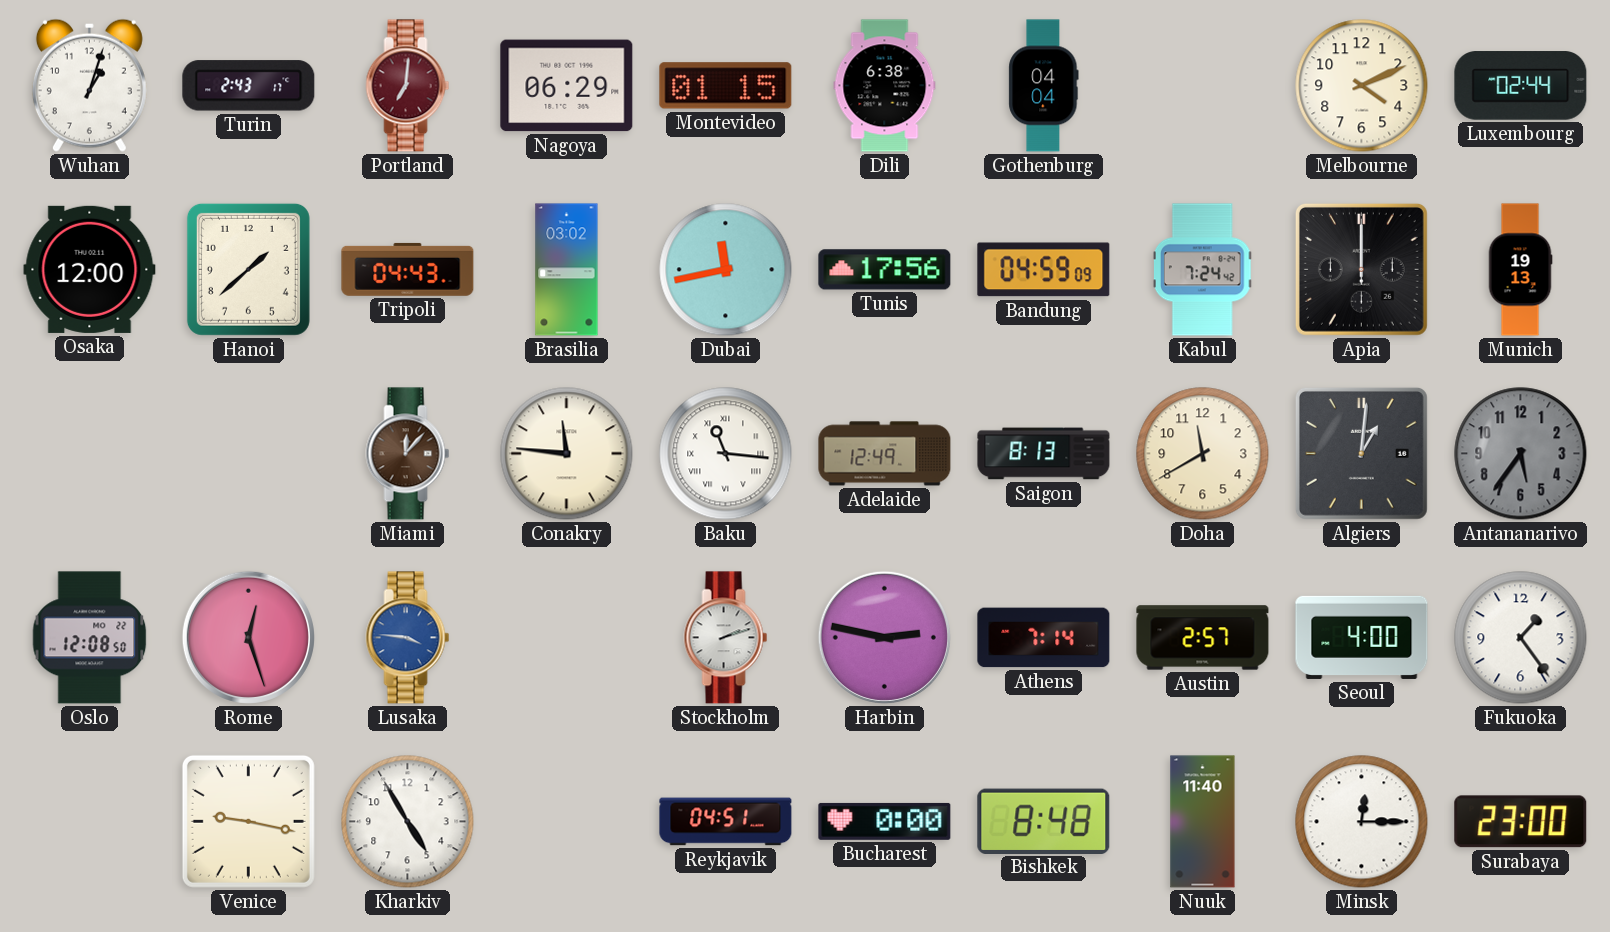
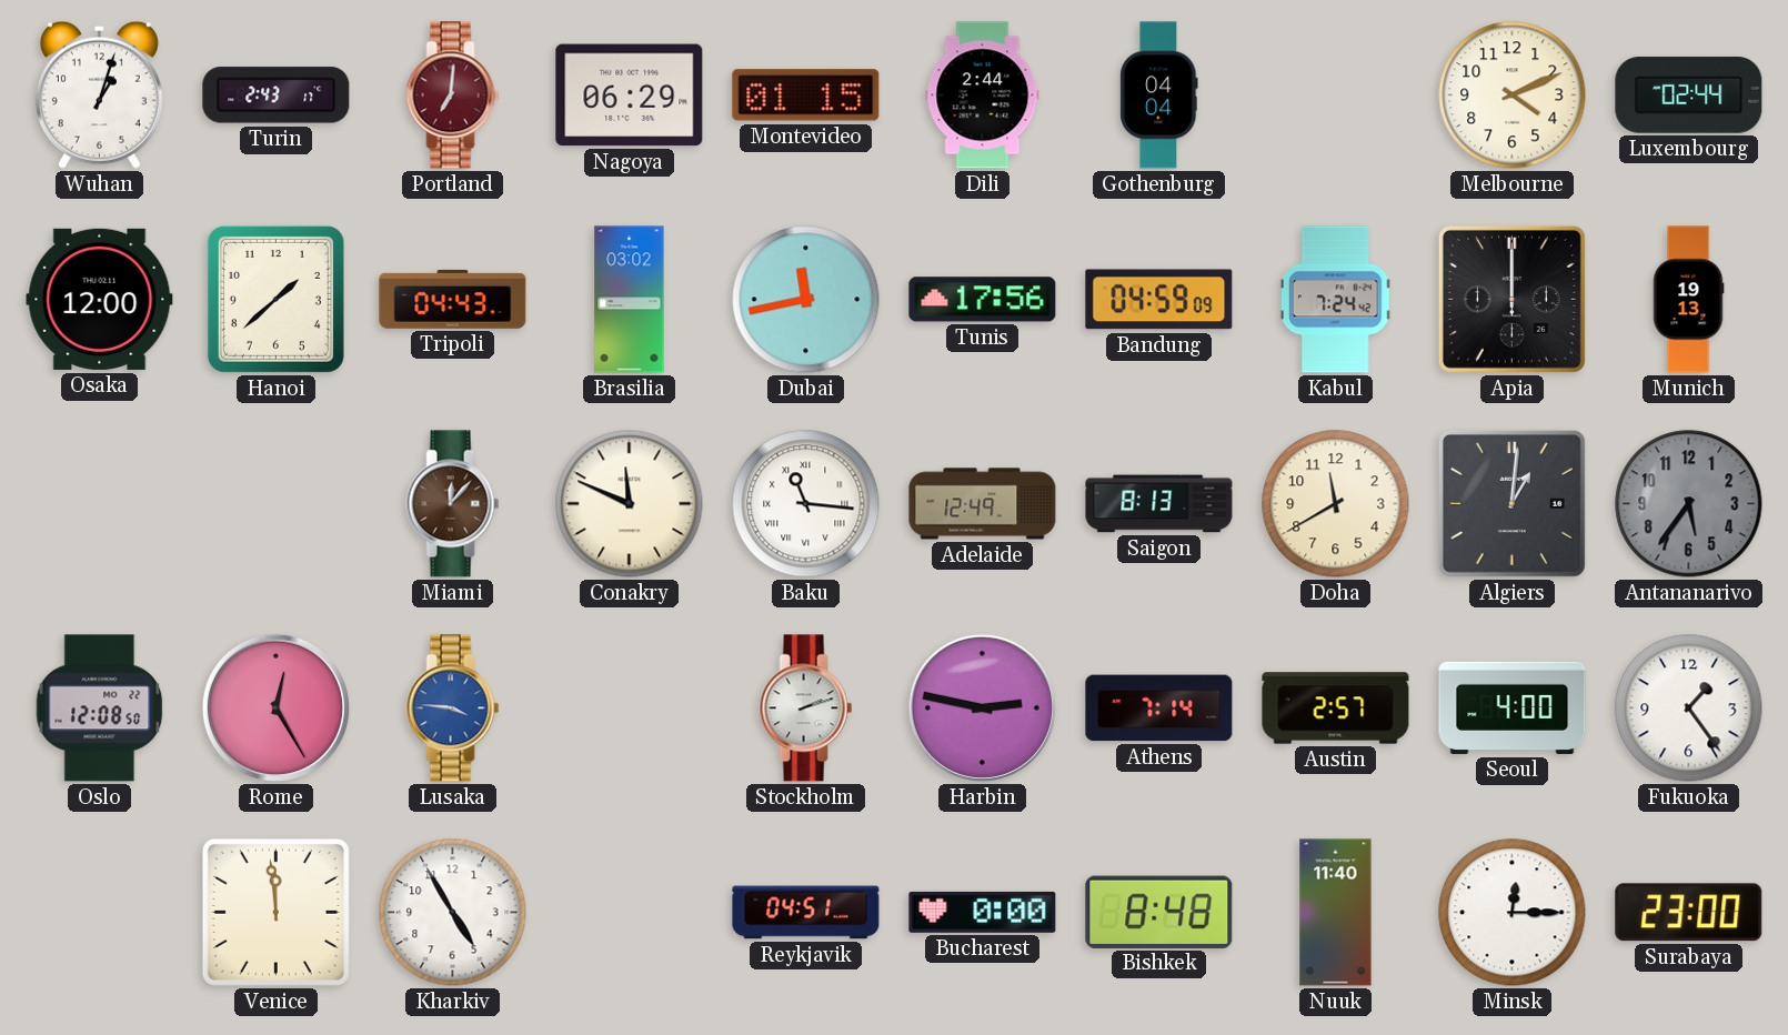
Dili: 6:38 -> 2:44 (983, 96)
Conakry: 11:46 -> 11:49 (630, 504)
Rome: 12:27 -> 12:25 (275, 707)
Venice: 9:17 -> 11:59 (275, 912)
